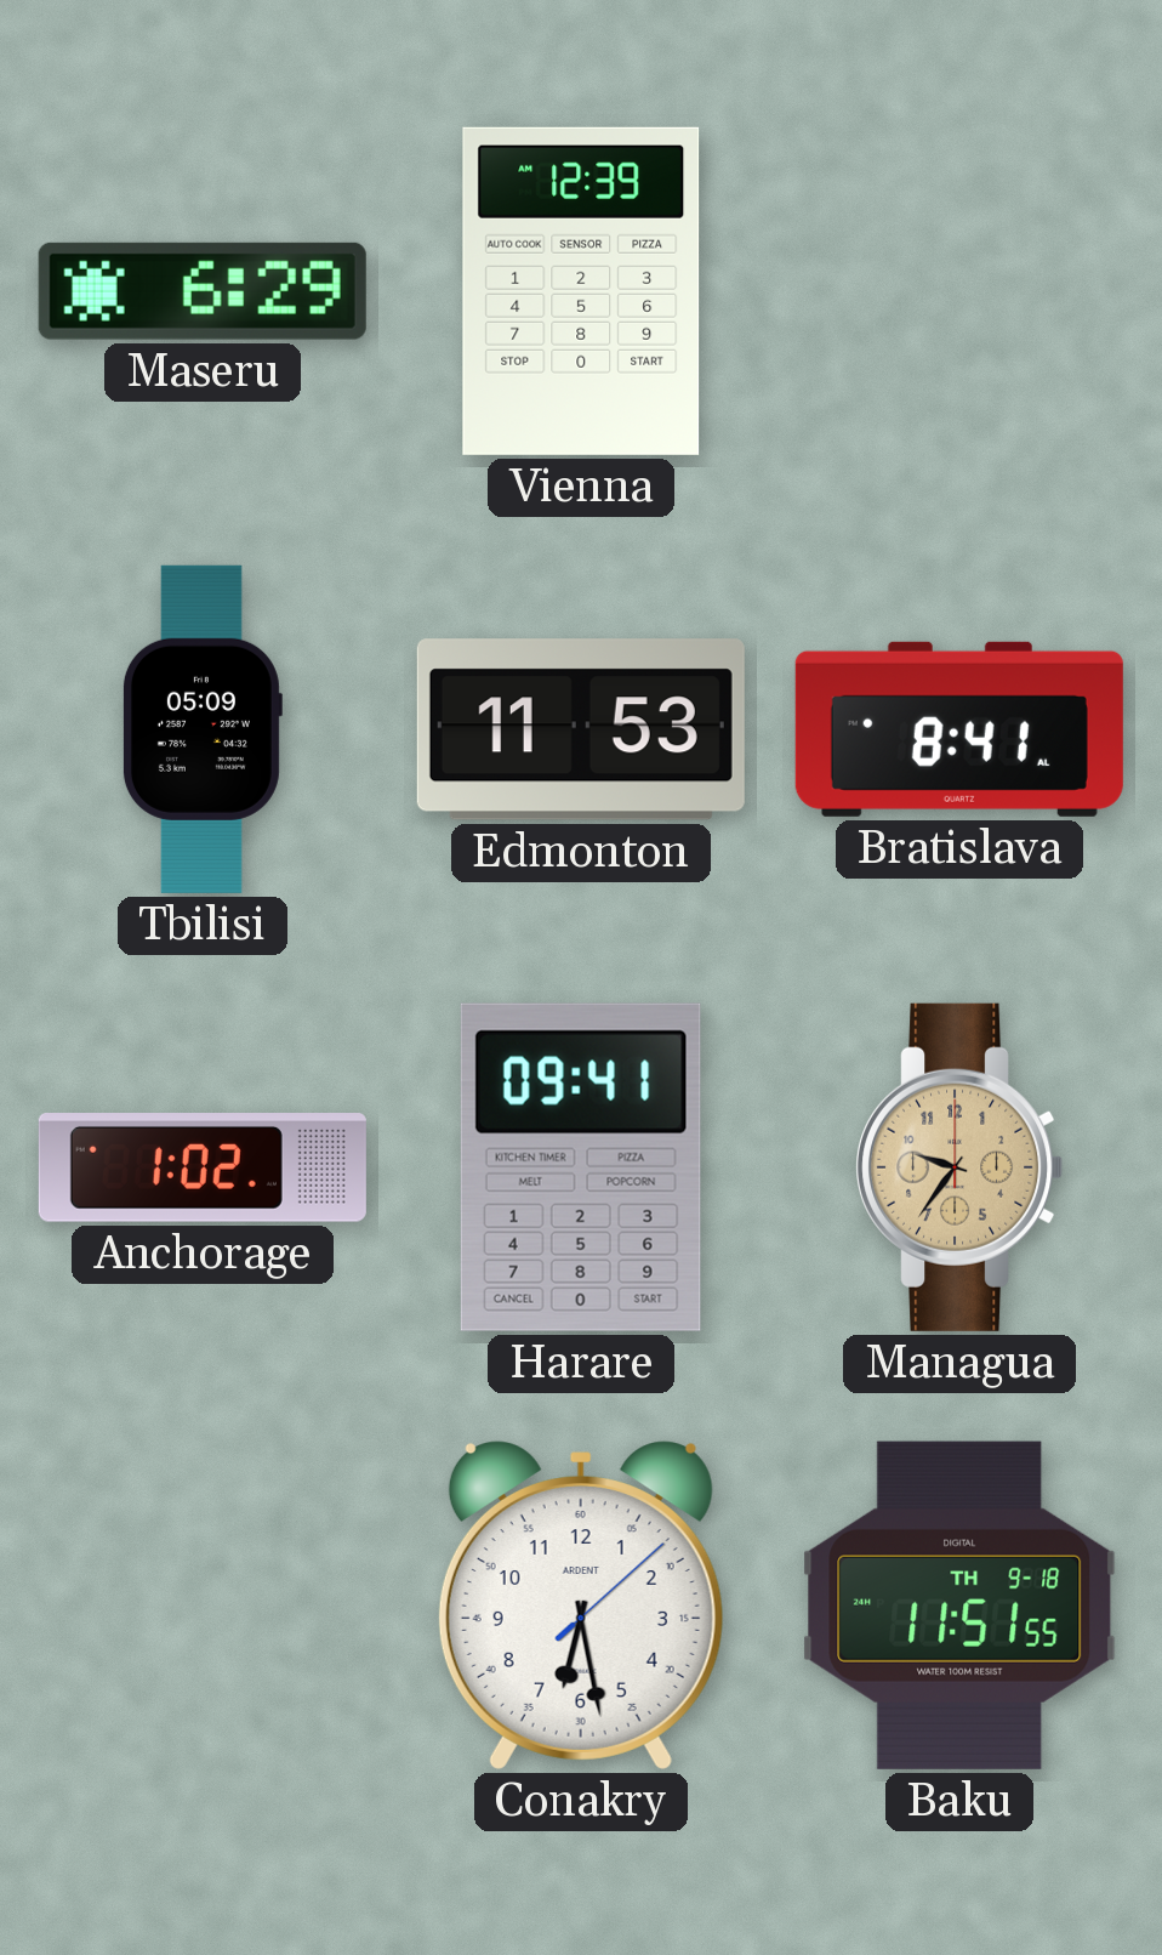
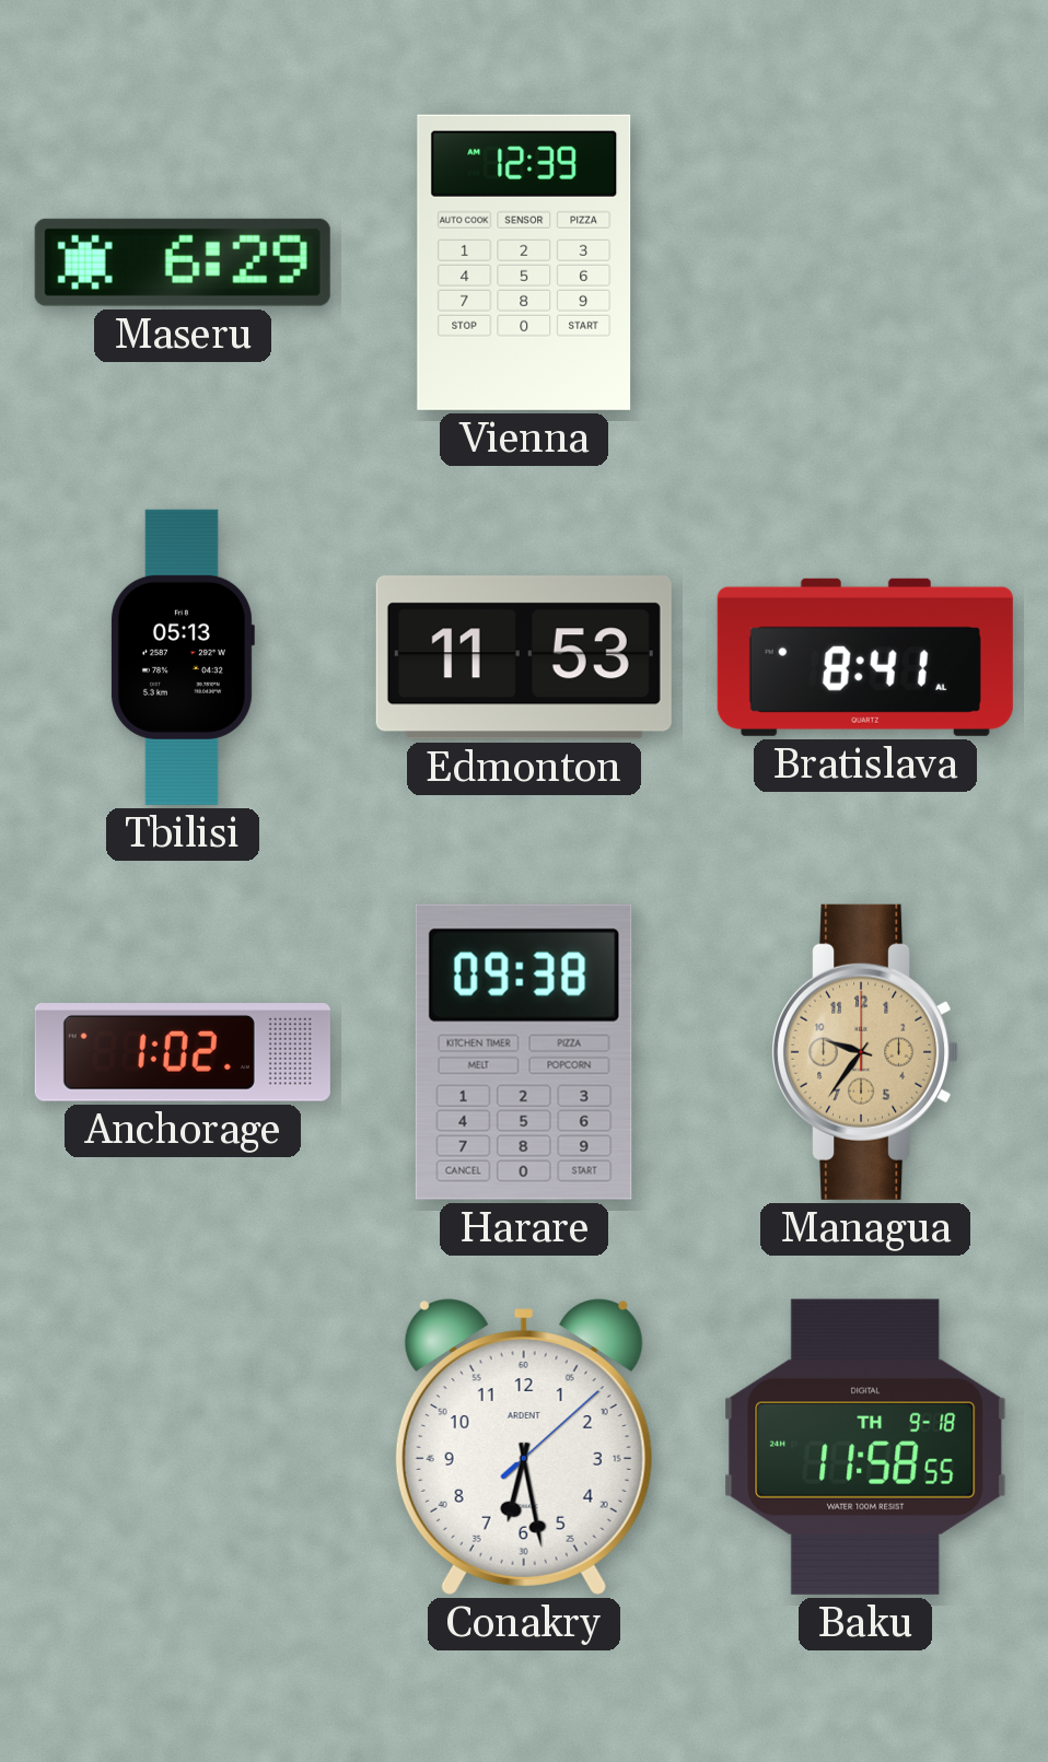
Tbilisi: 05:09 -> 05:13 (182, 657)
Harare: 09:41 -> 09:38 (524, 1052)
Baku: 11:51 -> 11:58 (865, 1447)
